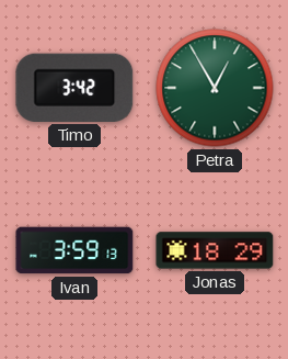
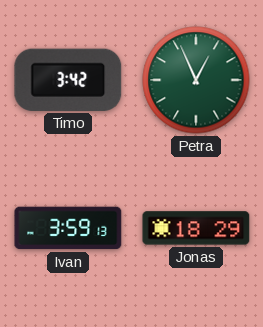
Petra: 12:55 -> 12:56 (196, 80)
